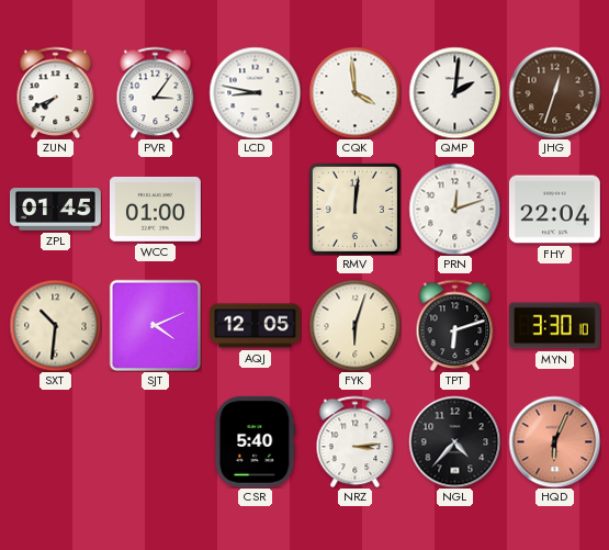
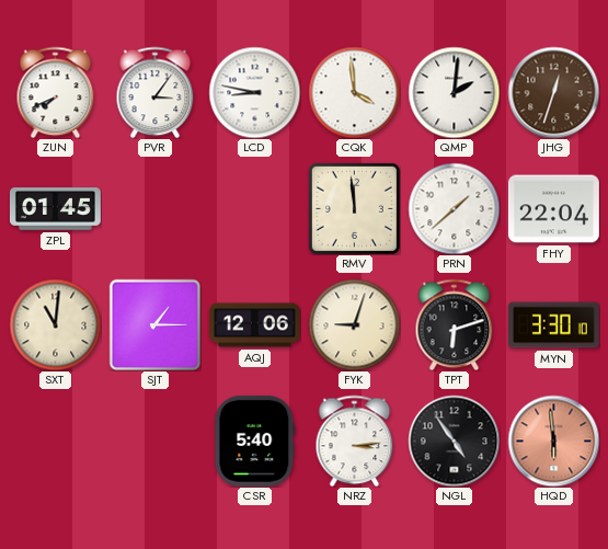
WCC: 01:00 -> none (155, 209)
RMV: 12:01 -> 11:59 (354, 208)
PRN: 12:12 -> 1:38 (454, 208)
SXT: 10:31 -> 11:01 (55, 324)
SJT: 4:11 -> 1:15 (154, 324)
AQJ: 12:05 -> 12:06 (255, 325)
FYK: 6:03 -> 9:03 (354, 324)
NGL: 4:37 -> 4:54 (454, 441)
HQD: 6:04 -> 5:59 (553, 441)
